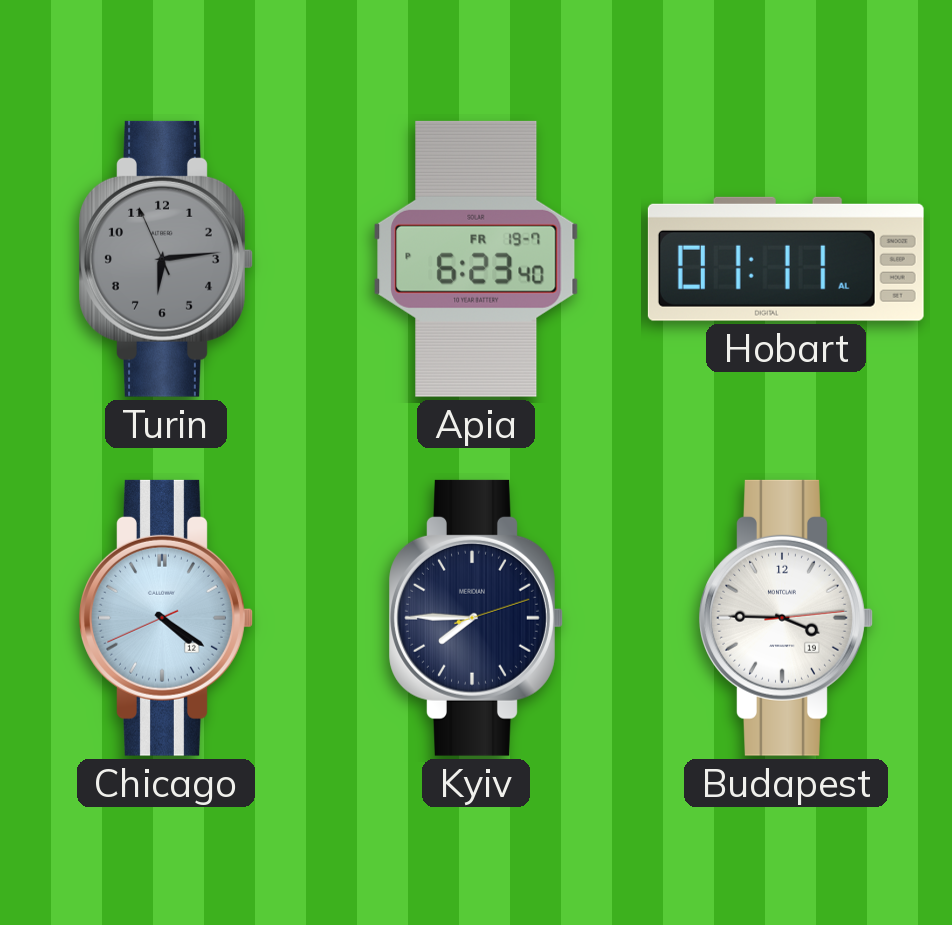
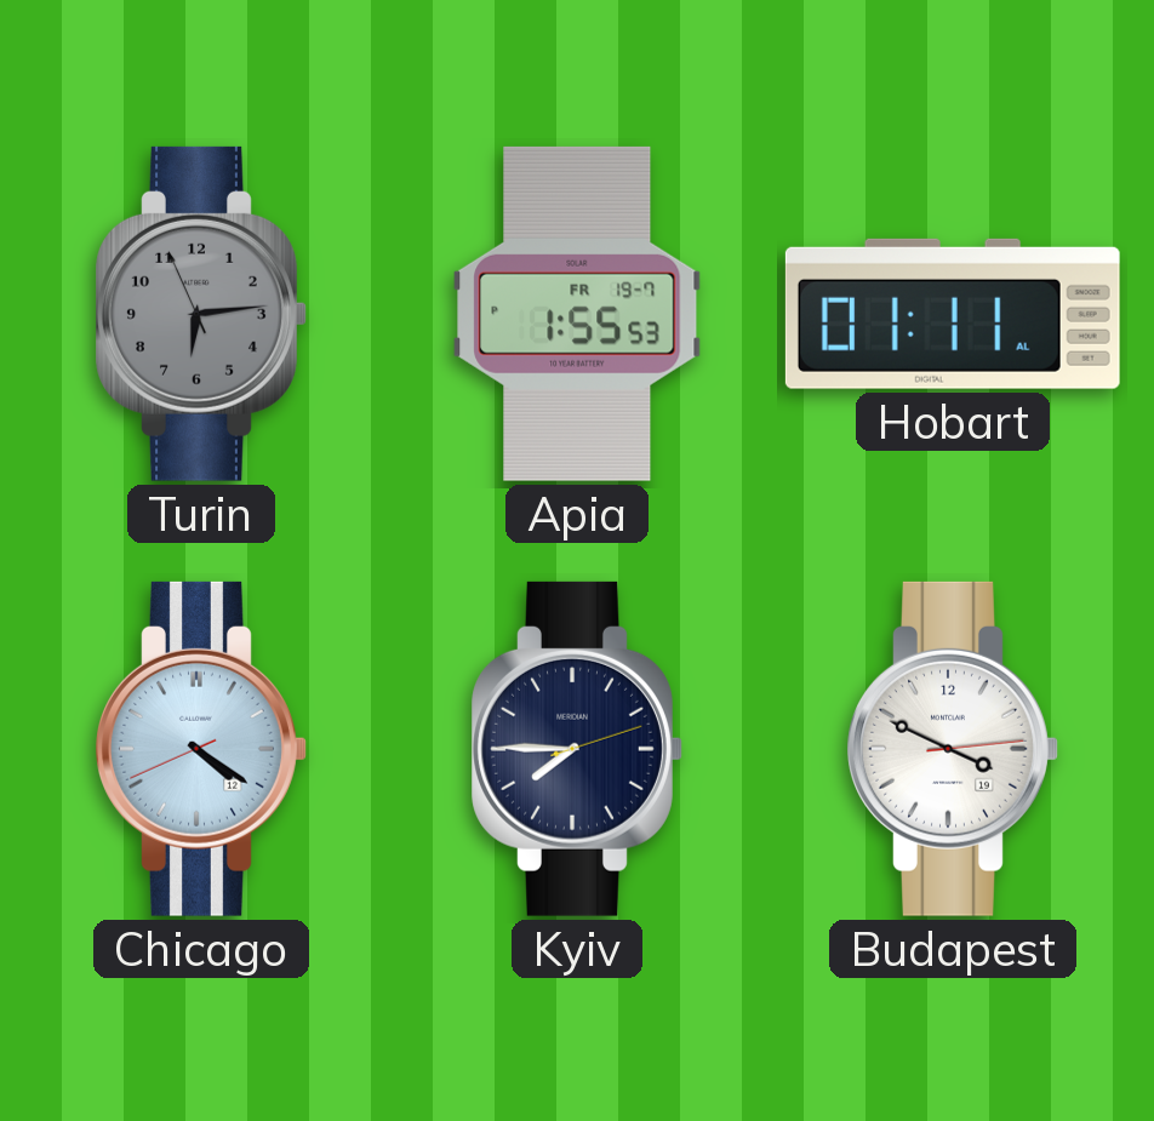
Apia: 6:23 -> 1:55 (577, 314)
Budapest: 3:45 -> 3:49 (953, 749)
